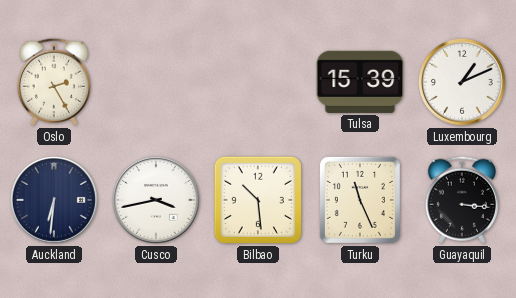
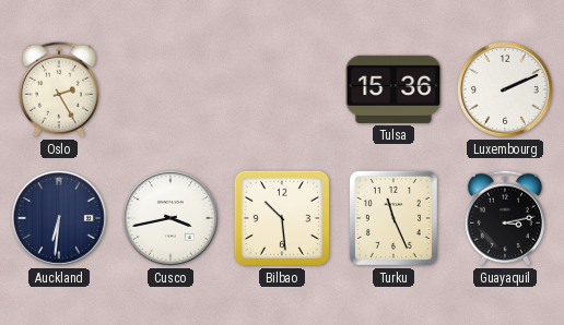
Tulsa: 15:39 -> 15:36 (393, 89)
Luxembourg: 1:11 -> 2:11 (505, 89)
Guayaquil: 3:16 -> 3:13 (505, 218)
